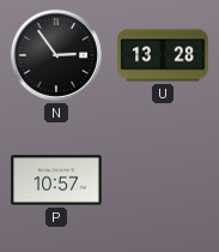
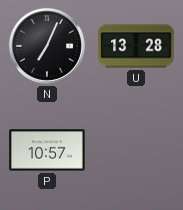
N: 2:54 -> 7:04 (47, 46)
